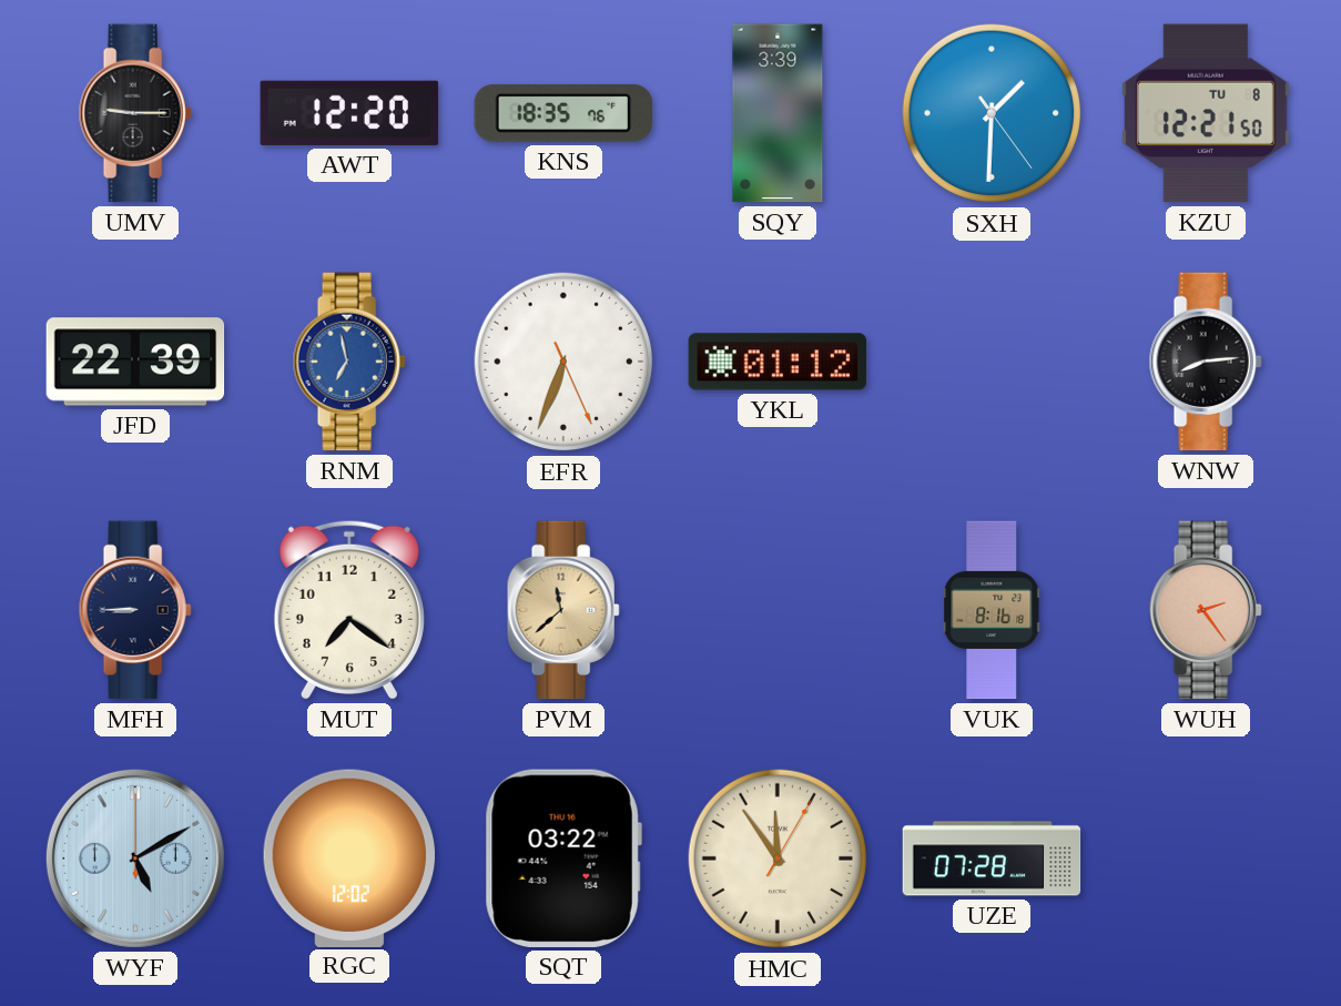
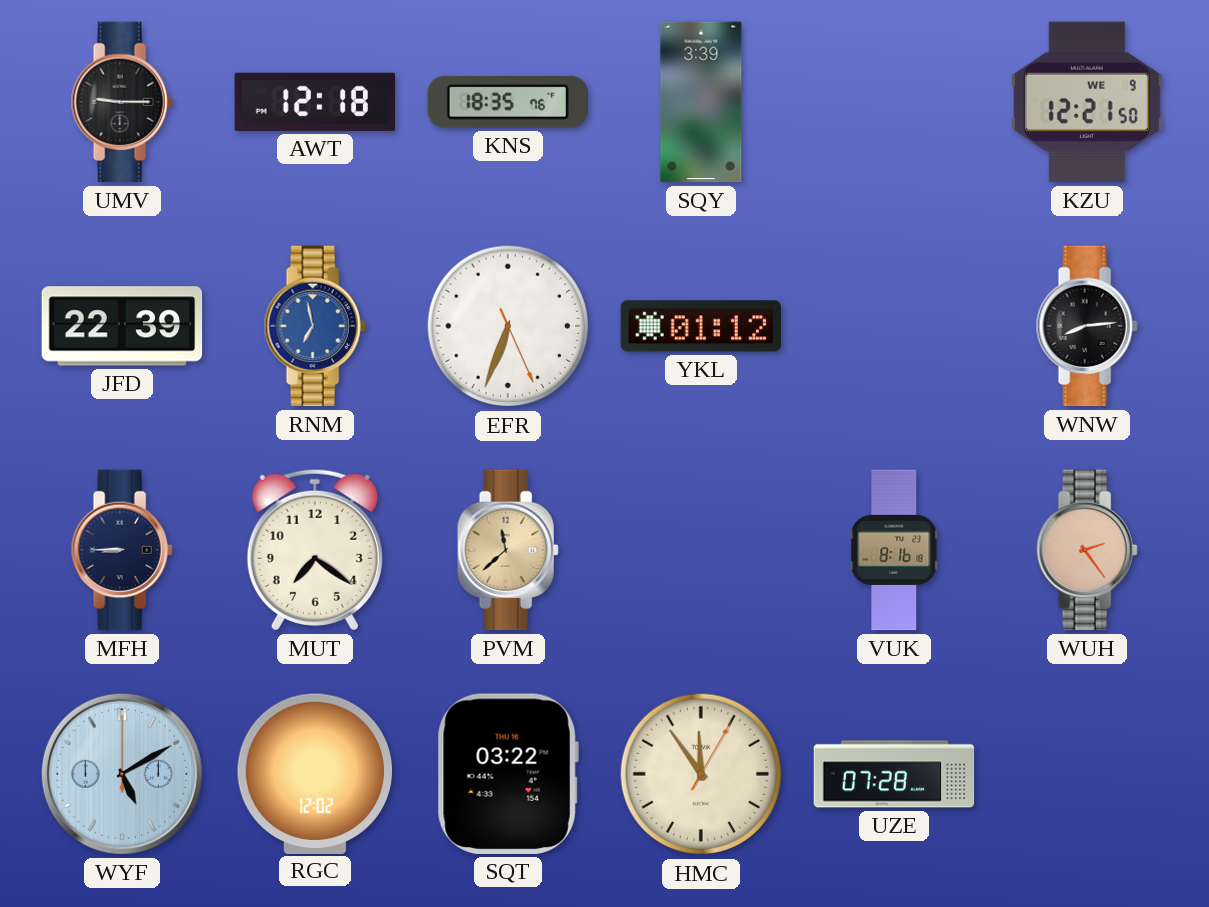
AWT: 12:20 -> 12:18 (315, 102)
SXH: 1:30 -> none (992, 113)
KZU date: TU 8 -> WE 9 (1087, 102)
